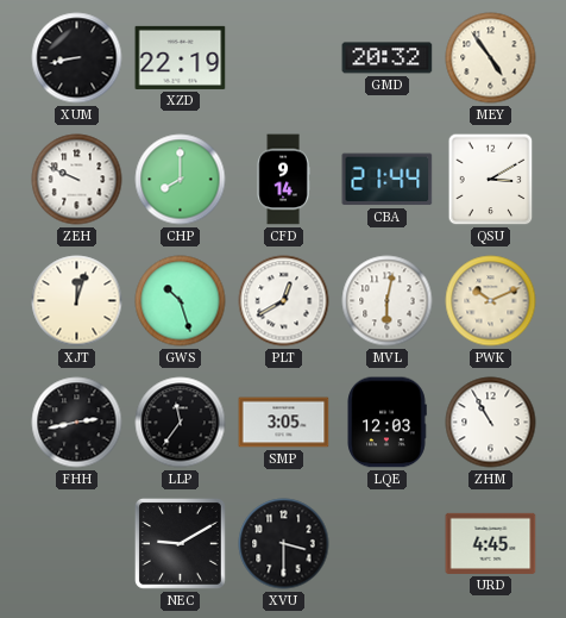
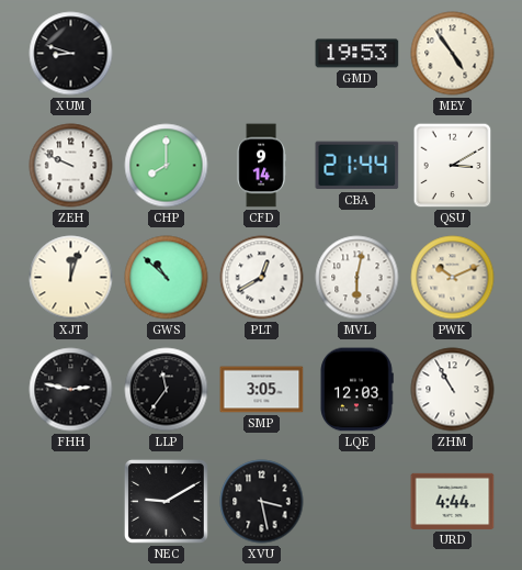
XUM: 8:43 -> 8:48 (71, 54)
XZD: 22:19 -> none (181, 57)
GMD: 20:32 -> 19:53 (358, 54)
GWS: 10:27 -> 10:52 (167, 278)
FHH: 2:43 -> 2:47 (71, 390)
XVU: 3:30 -> 3:28 (262, 502)
URD: 4:45 -> 4:44 (453, 501)
